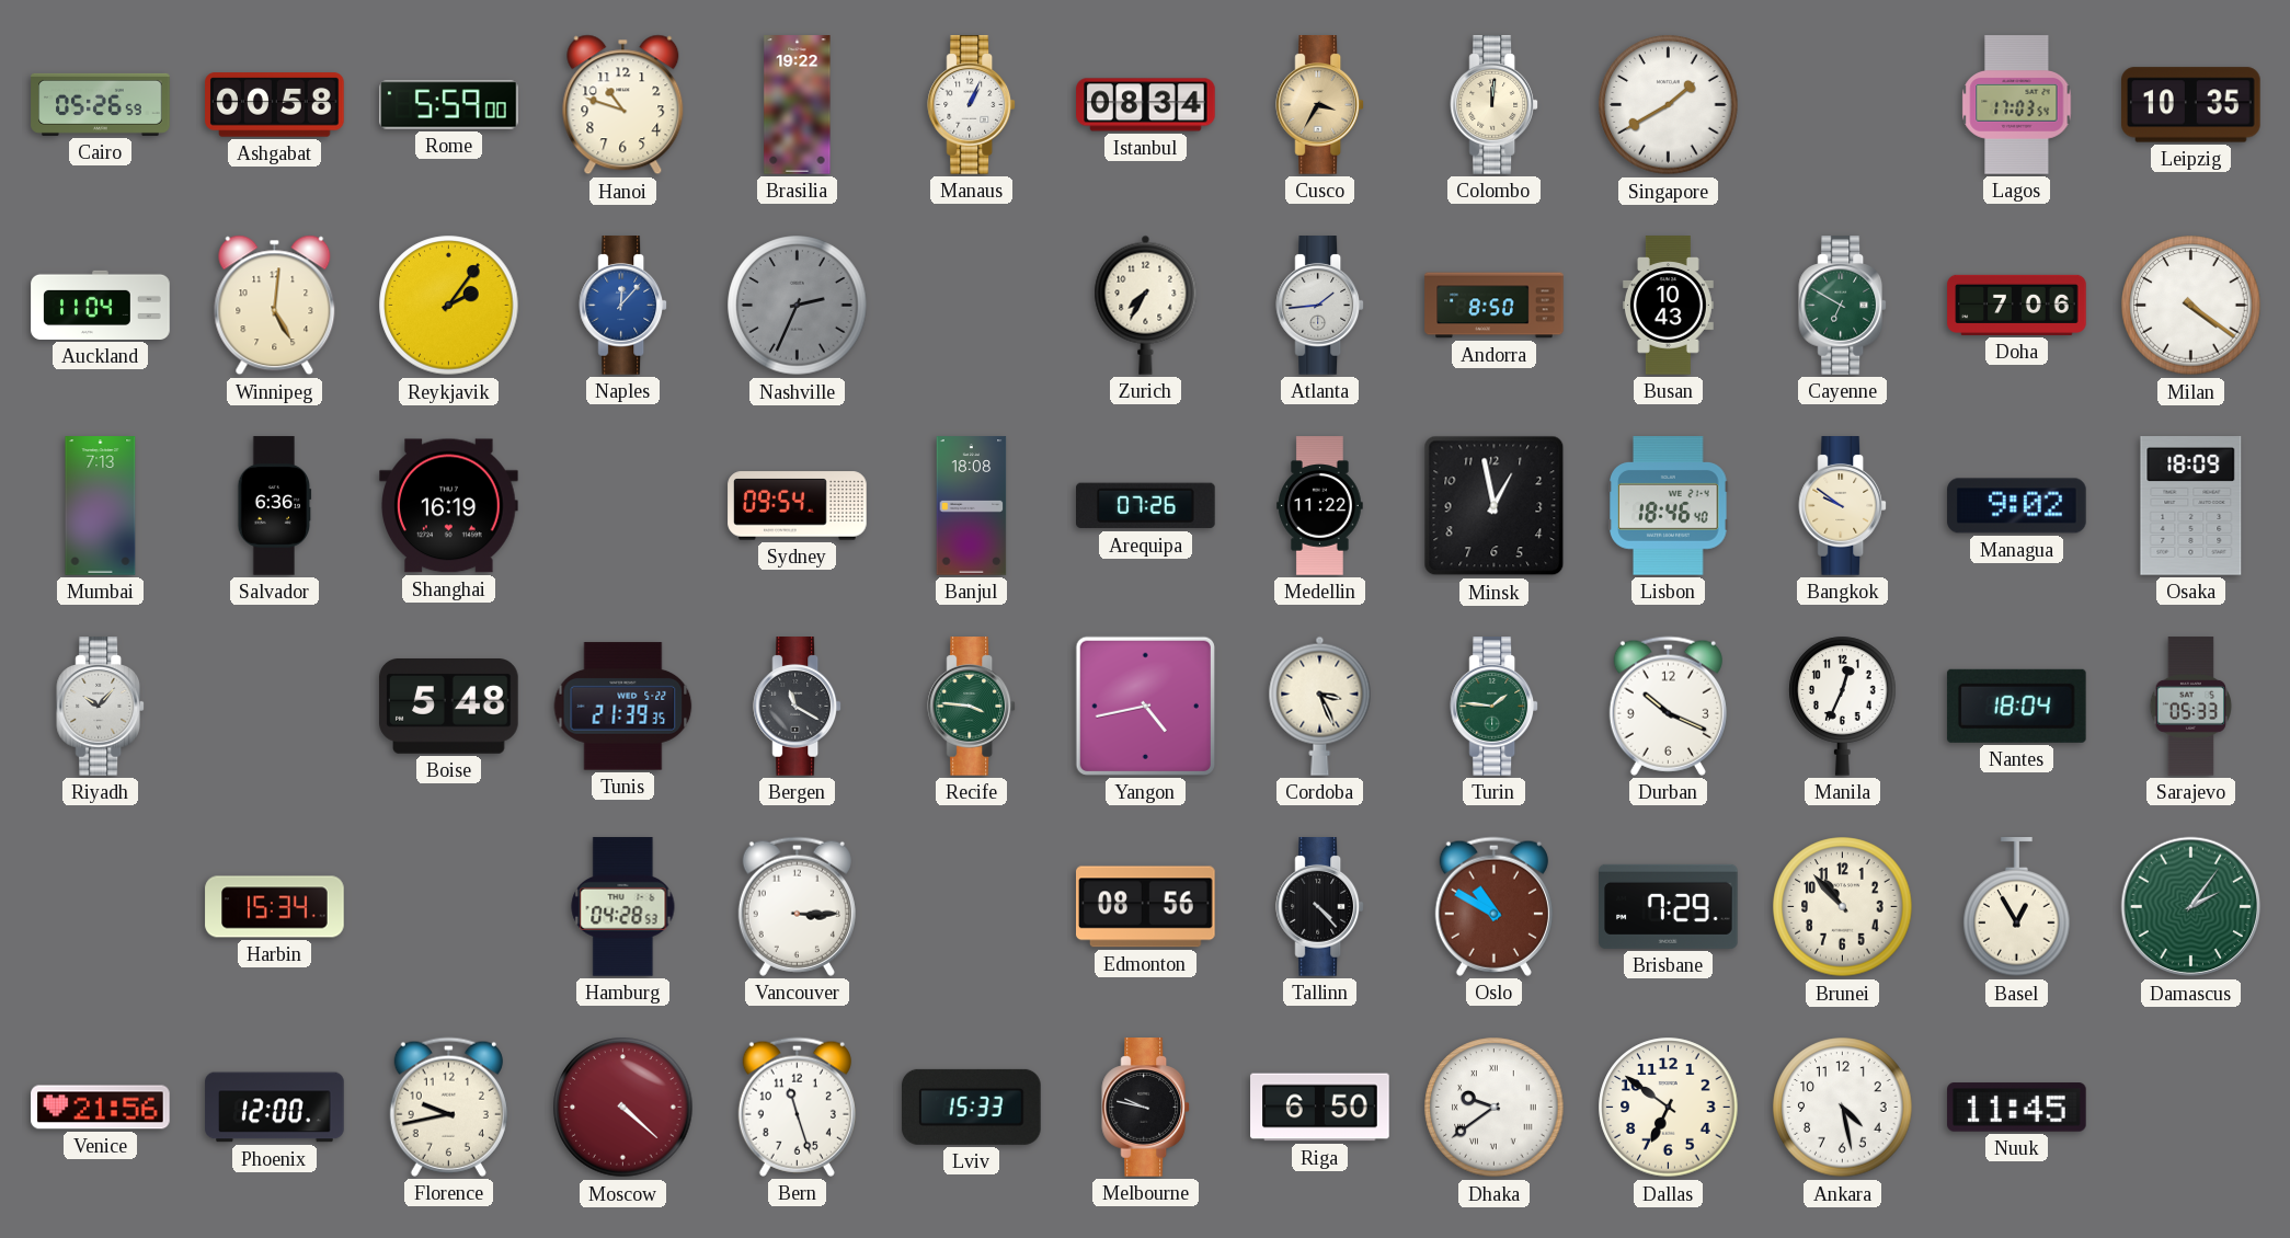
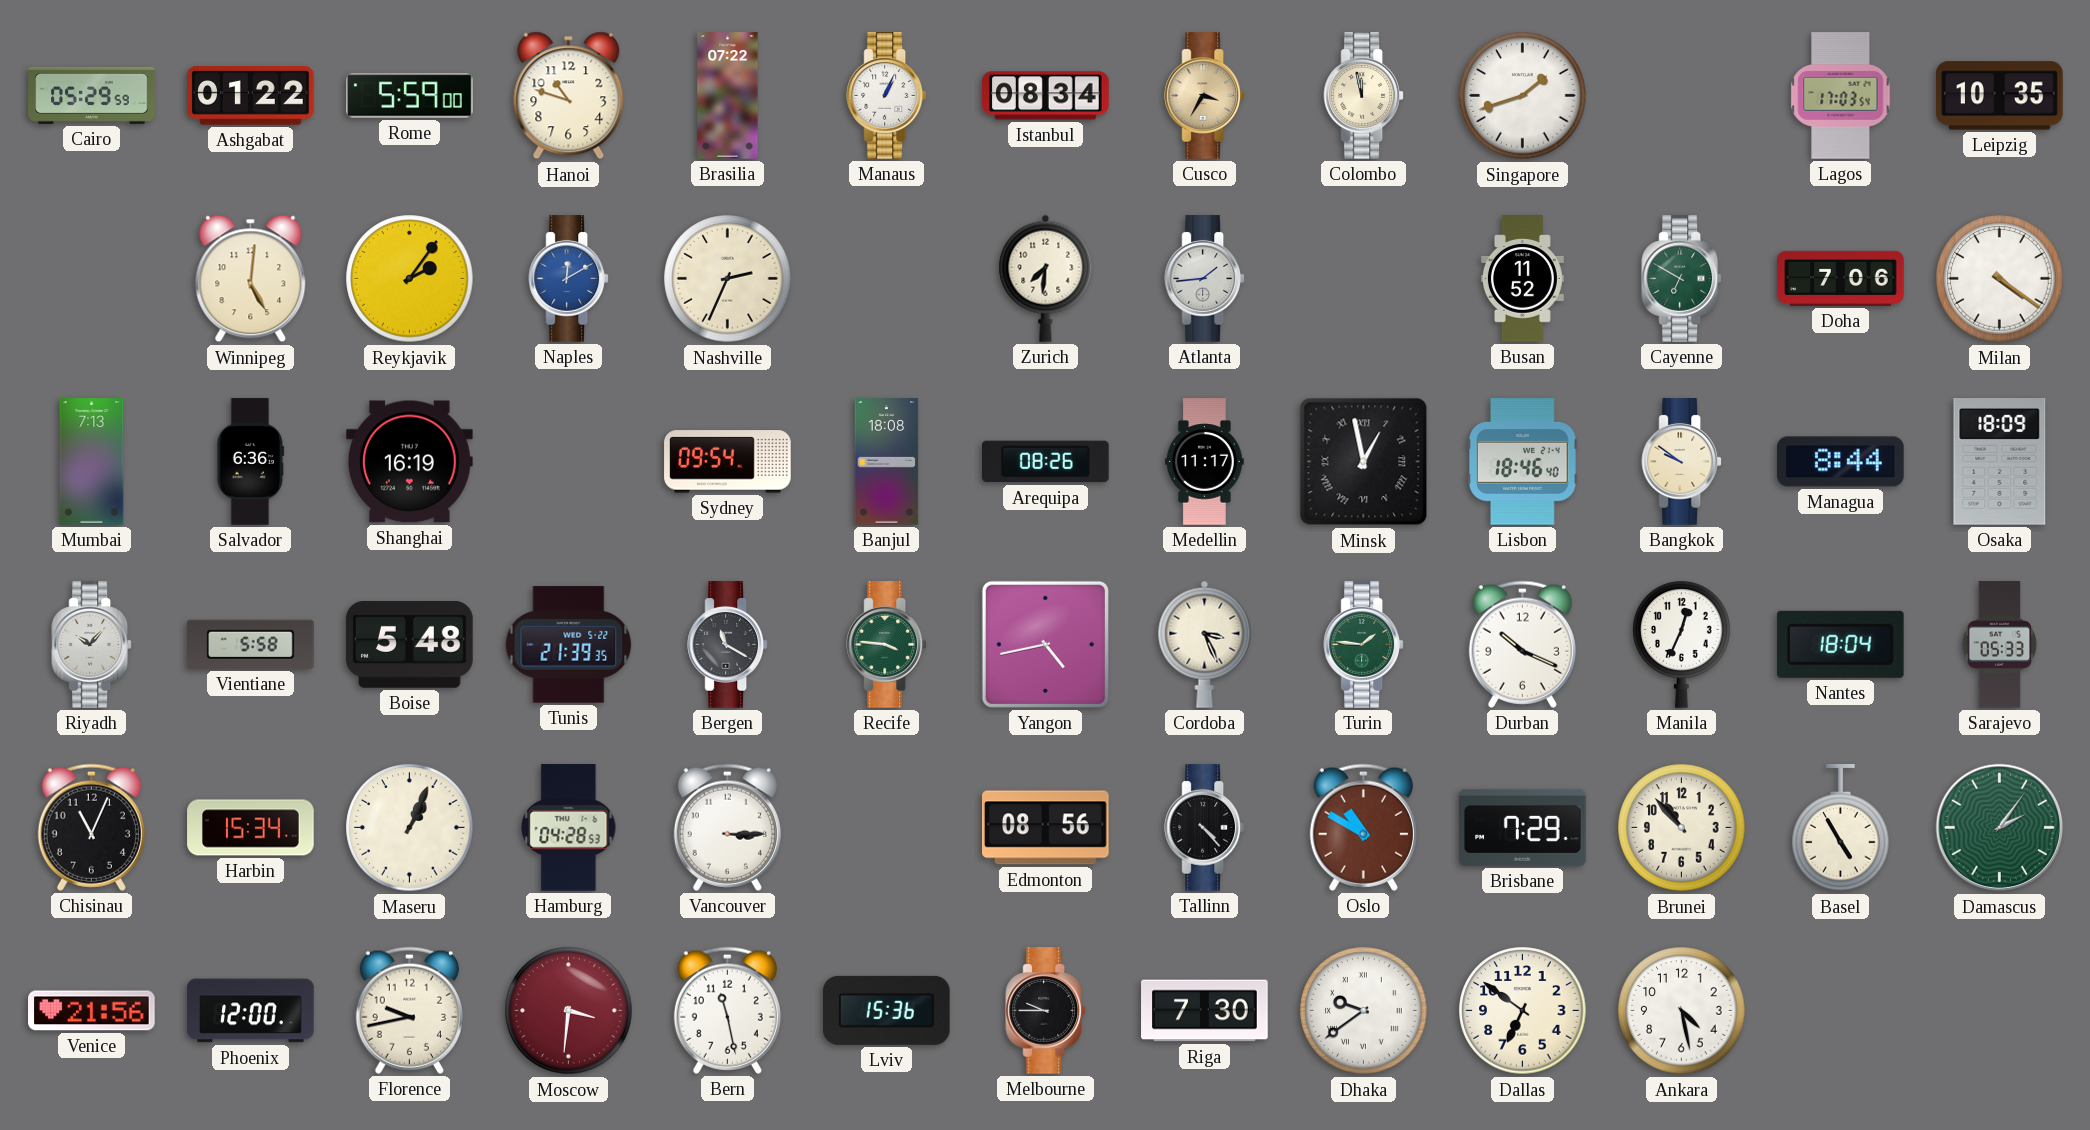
Cairo: 05:26 -> 05:29 (92, 95)
Ashgabat: 00:58 -> 01:22 (251, 96)
Brasilia: 19:22 -> 07:22 (728, 96)
Colombo: 12:01 -> 11:58 (1364, 96)
Singapore: 1:40 -> 1:42 (1523, 96)
Auckland: 11:04 -> none (101, 305)
Naples: 12:07 -> 12:10 (569, 279)
Nashville dial: grey -> cream (728, 279)
Zurich: 7:35 -> 7:31 (1046, 278)
Andorra: 8:50 -> none (1495, 306)
Busan: 10:43 -> 11:52 (1522, 279)
Arequipa: 07:26 -> 08:26 (1046, 462)
Medellin: 11:22 -> 11:17 (1205, 462)
Minsk numerals: Arabic -> Roman (1364, 462)
Managua: 9:02 -> 8:44 (1841, 462)
Vientiane: none -> 5:58 (251, 644)
Chisinau: none -> 11:04 (91, 827)
Maseru: none -> 1:04 (410, 828)
Basel: 12:55 -> 4:55 (1841, 828)
Moscow: 4:22 -> 3:31 (569, 1011)
Bern: 11:27 -> 11:28 (727, 1010)
Lviv: 15:33 -> 15:36 (887, 1010)
Melbourne: 9:47 -> 9:45 (1046, 1011)
Riga: 6:50 -> 7:30 (1205, 1011)
Nuuk: 11:45 -> none (2017, 1108)
